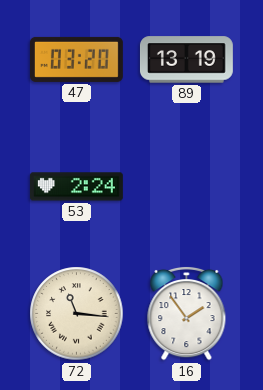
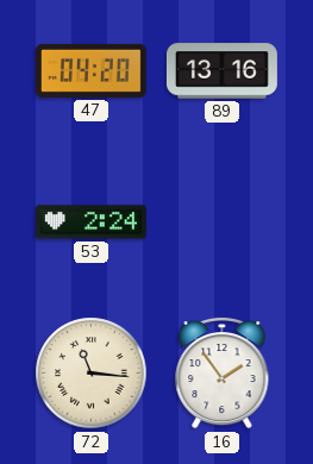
47: 03:20 -> 04:20 (90, 70)
89: 13:19 -> 13:16 (221, 71)
